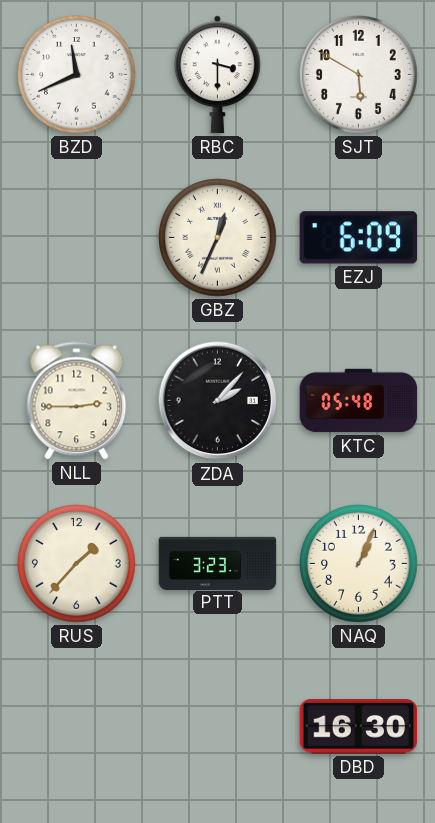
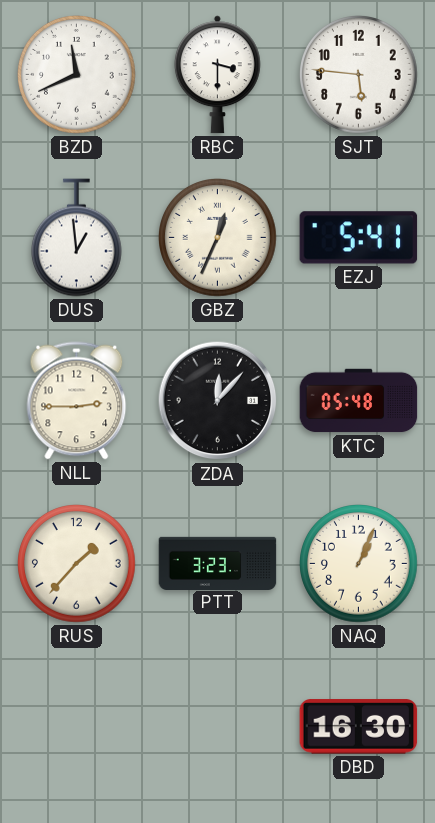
SJT: 5:50 -> 5:46 (359, 75)
DUS: none -> 12:59 (76, 238)
EZJ: 6:09 -> 5:41 (359, 238)
ZDA: 2:07 -> 12:07 (218, 401)
